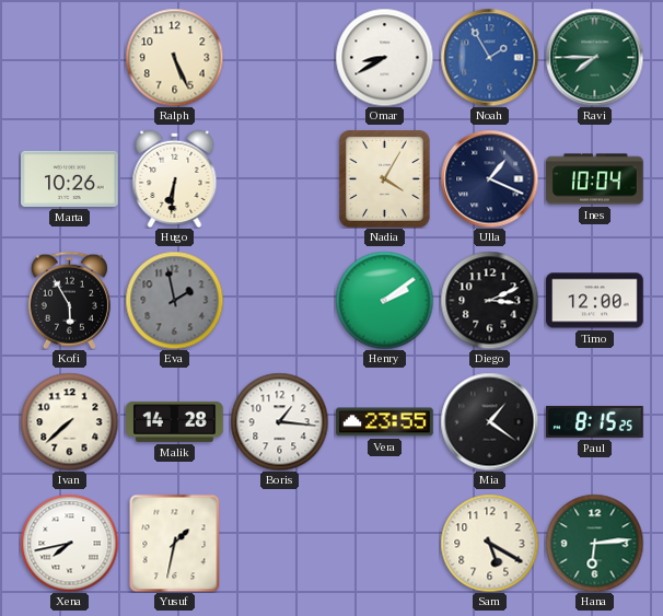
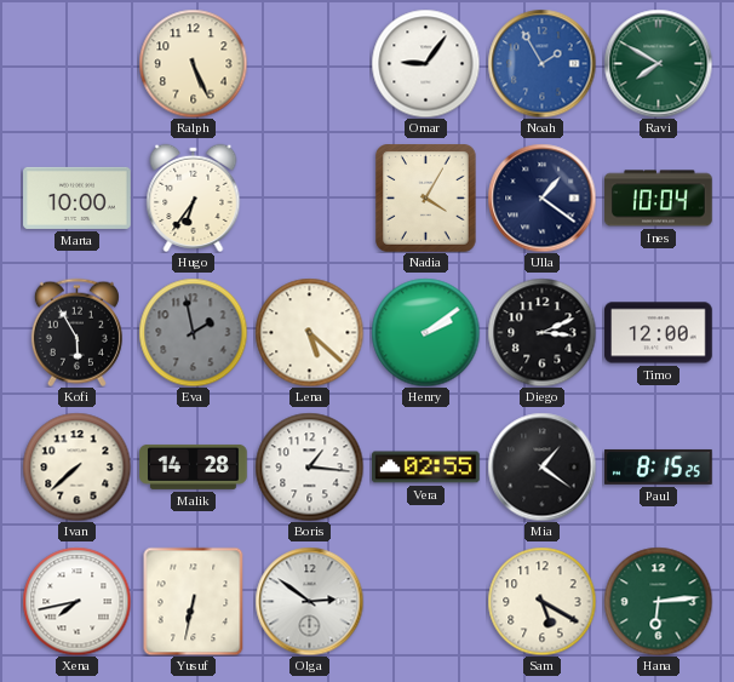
Omar: 8:40 -> 9:06 (425, 63)
Ravi: 7:45 -> 7:50 (658, 63)
Marta: 10:26 -> 10:00 (78, 197)
Hugo: 6:31 -> 6:36 (194, 197)
Ulla: 1:19 -> 1:21 (541, 197)
Lena: none -> 5:22 (309, 332)
Vera: 23:55 -> 02:55 (426, 468)
Yusuf: 1:32 -> 6:32 (194, 601)
Olga: none -> 2:51 (309, 601)
